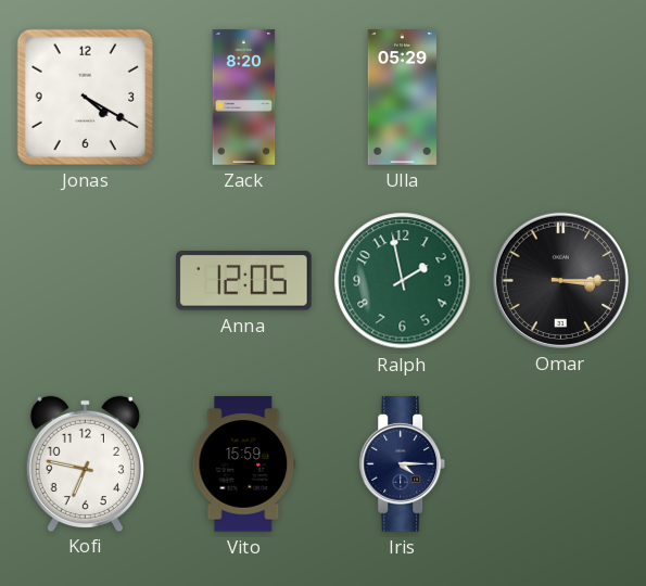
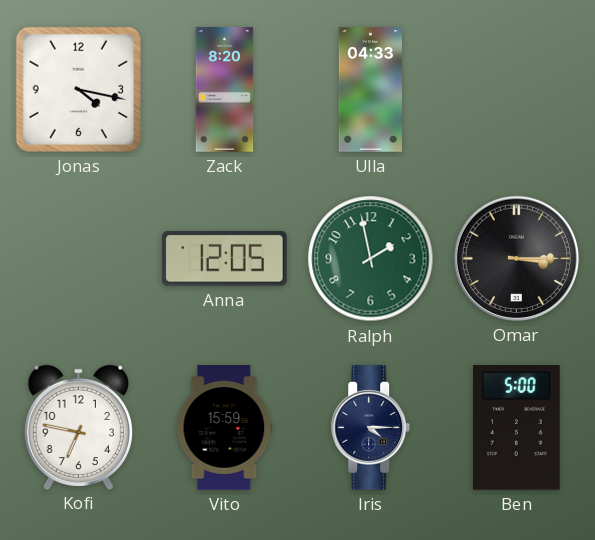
Jonas: 4:20 -> 4:17 (78, 89)
Ulla: 05:29 -> 04:33 (370, 90)
Ben: none -> 5:00 (516, 428)
